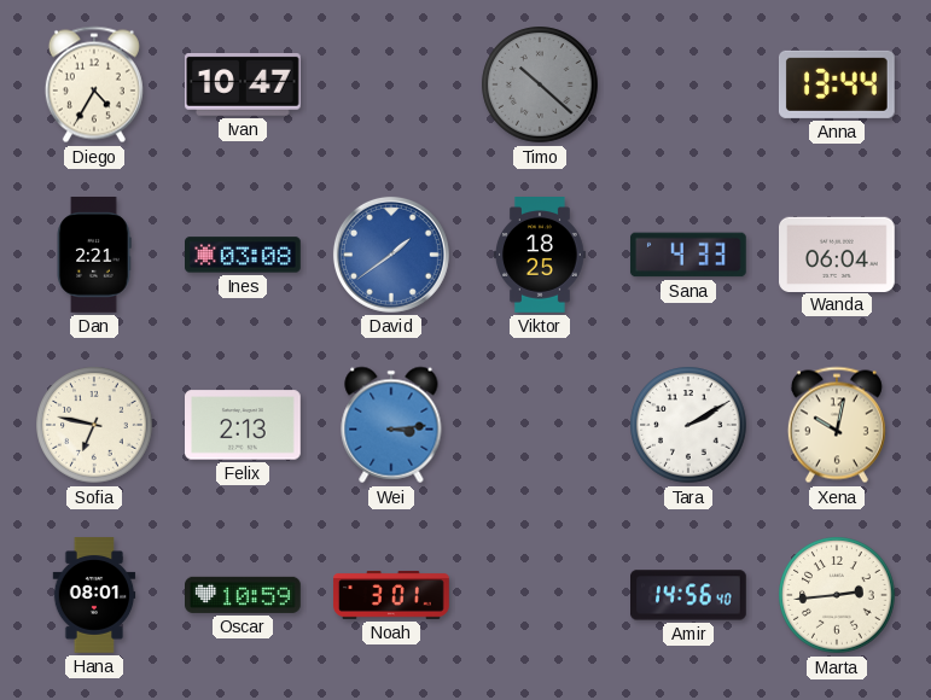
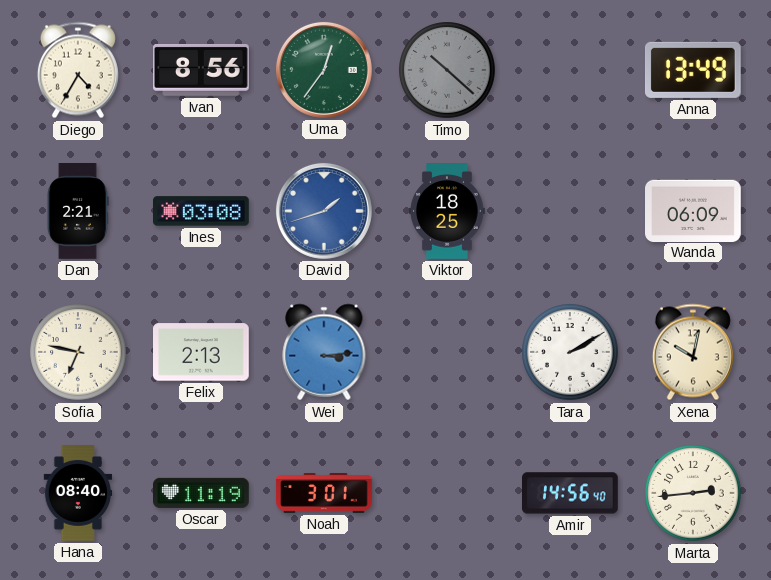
Ivan: 10:47 -> 8:56 (202, 71)
Uma: none -> 12:36 (324, 70)
Anna: 13:44 -> 13:49 (693, 70)
David: 1:39 -> 1:42 (324, 211)
Sana: 4:33 -> none (688, 255)
Wanda: 06:04 -> 06:09 (694, 210)
Hana: 08:01 -> 08:40 (78, 493)
Oscar: 10:59 -> 11:19 (202, 493)
